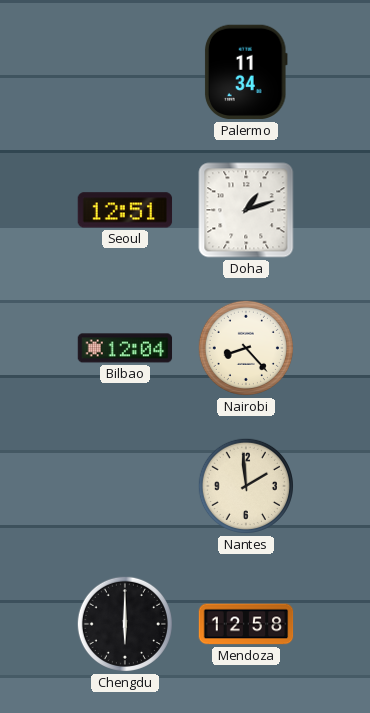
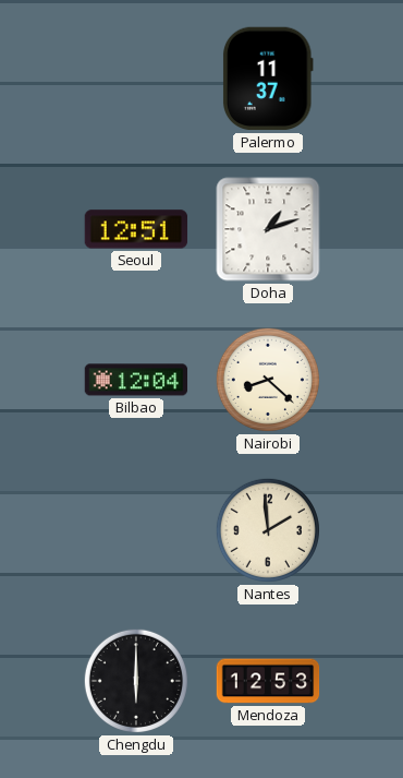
Palermo: 11:34 -> 11:37 (268, 79)
Nairobi: 8:23 -> 8:22 (268, 380)
Mendoza: 12:58 -> 12:53 (268, 681)
